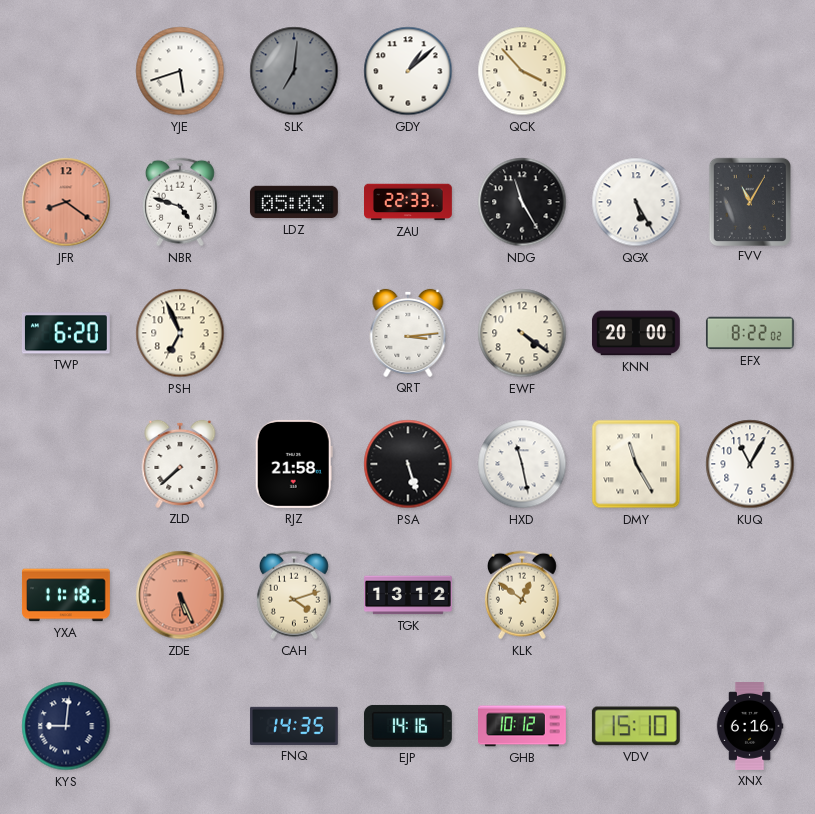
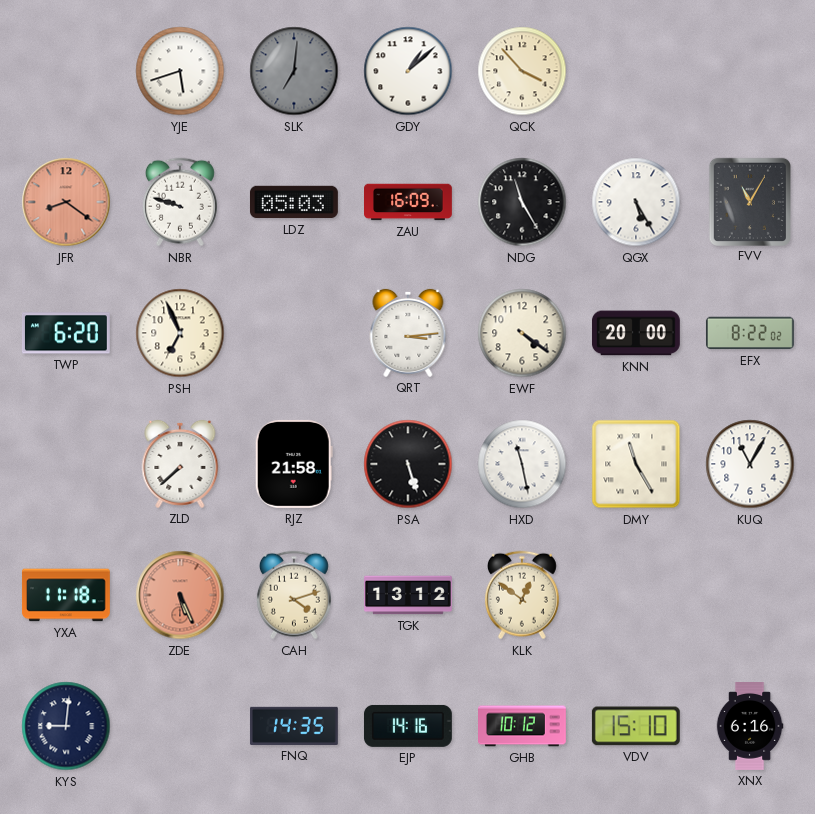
NBR: 4:48 -> 9:48 (180, 202)
ZAU: 22:33 -> 16:09 (409, 202)
